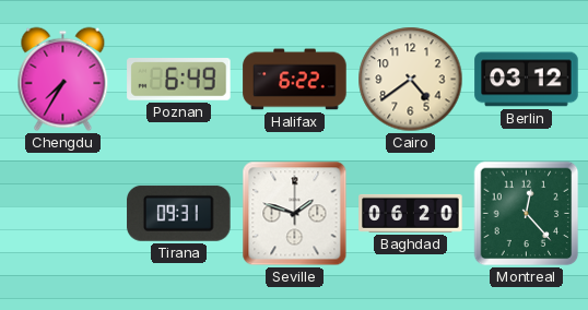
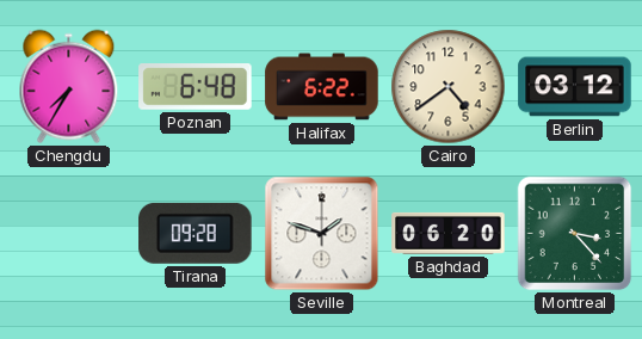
Poznan: 6:49 -> 6:48 (196, 87)
Tirana: 09:31 -> 09:28 (196, 233)
Montreal: 12:23 -> 3:23 (575, 234)
